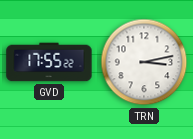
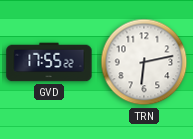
TRN: 3:13 -> 6:13 (144, 62)
